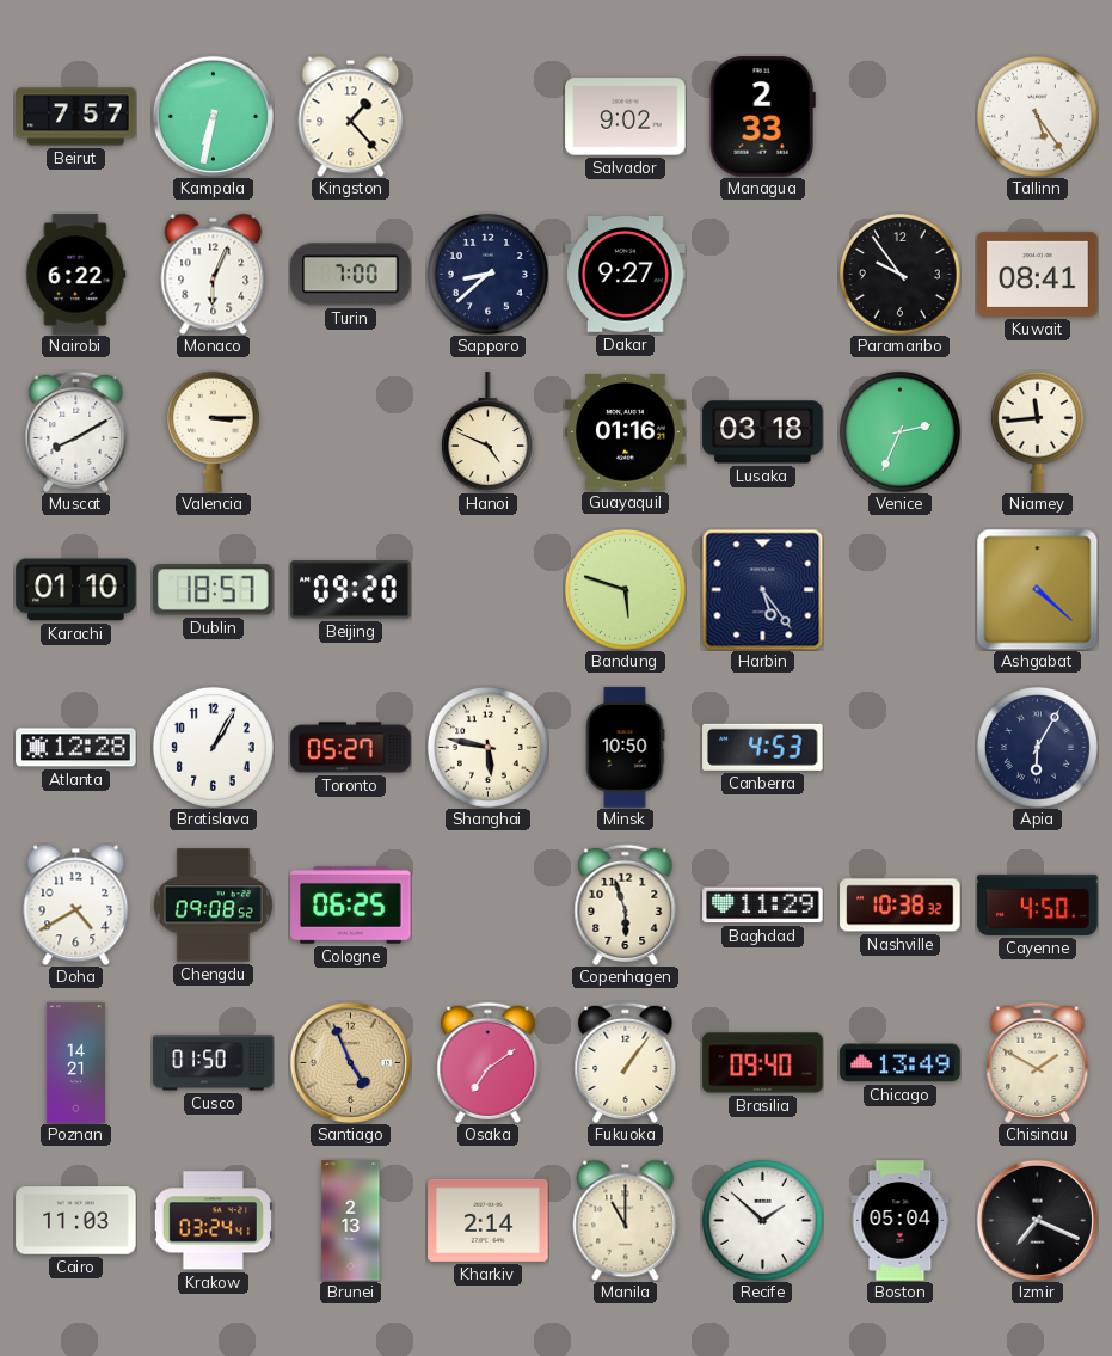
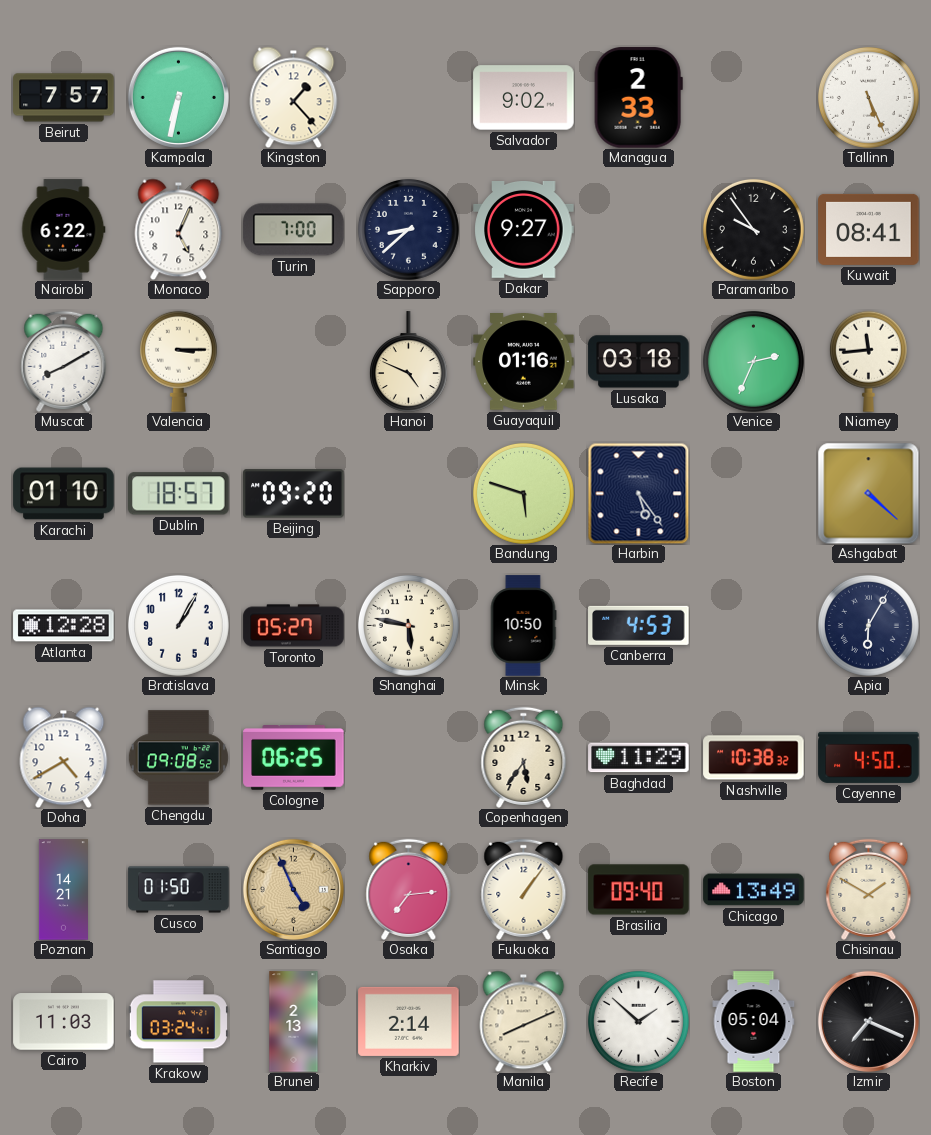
Tallinn: 5:24 -> 5:26 (868, 97)
Monaco: 6:04 -> 5:04 (179, 229)
Copenhagen: 5:57 -> 5:36 (524, 757)
Osaka: 7:09 -> 7:14 (409, 889)
Manila: 11:00 -> 8:11 (524, 1021)
